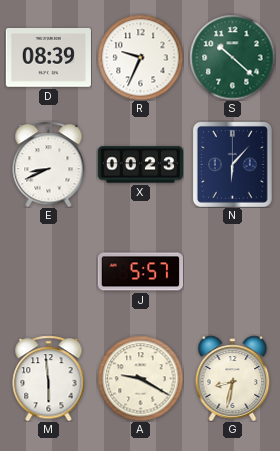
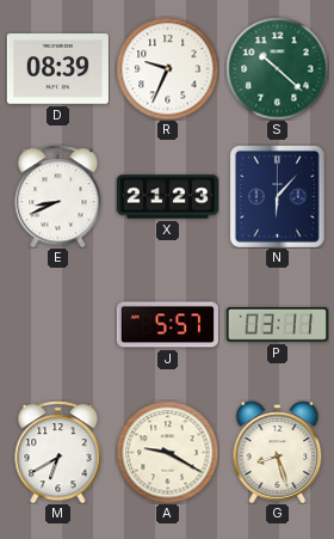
X: 00:23 -> 21:23 (167, 197)
P: none -> 03:11 (277, 324)
M: 5:59 -> 6:40 (58, 452)
G: 8:32 -> 8:27 (278, 452)
